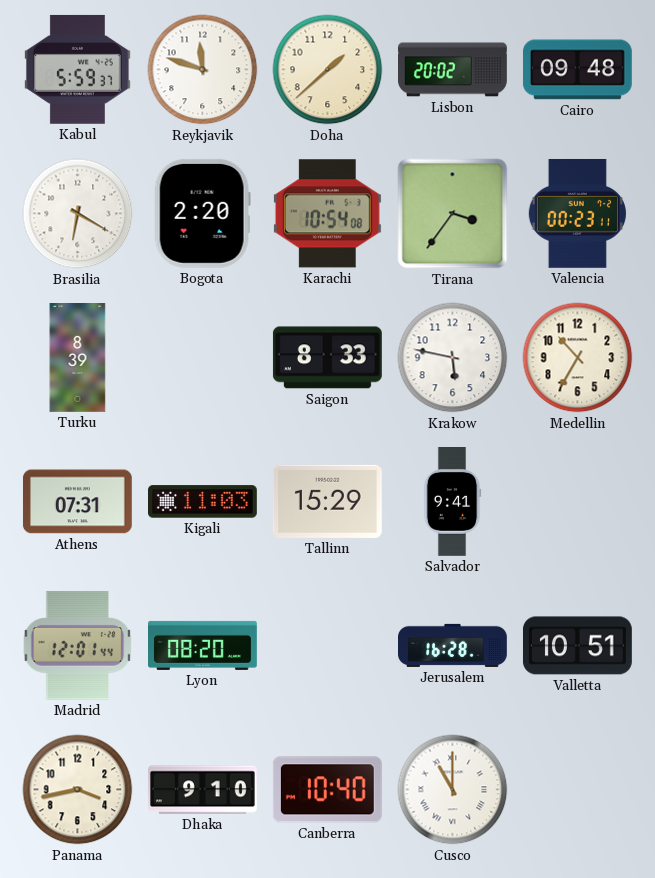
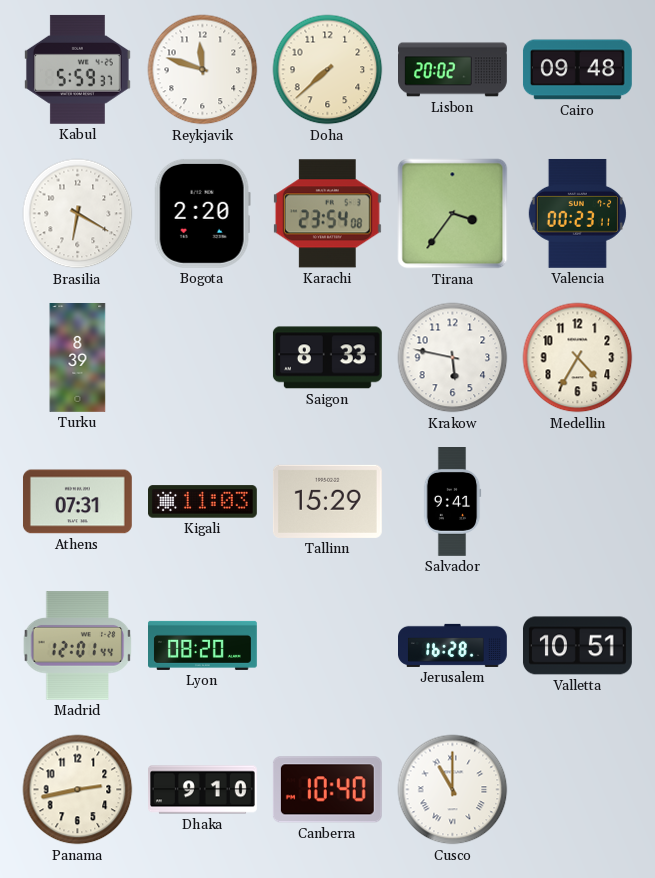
Doha: 1:38 -> 7:38 (328, 70)
Karachi: 10:54 -> 23:54 (327, 214)
Medellin: 10:35 -> 4:35 (578, 358)
Panama: 3:43 -> 2:43 (78, 790)
